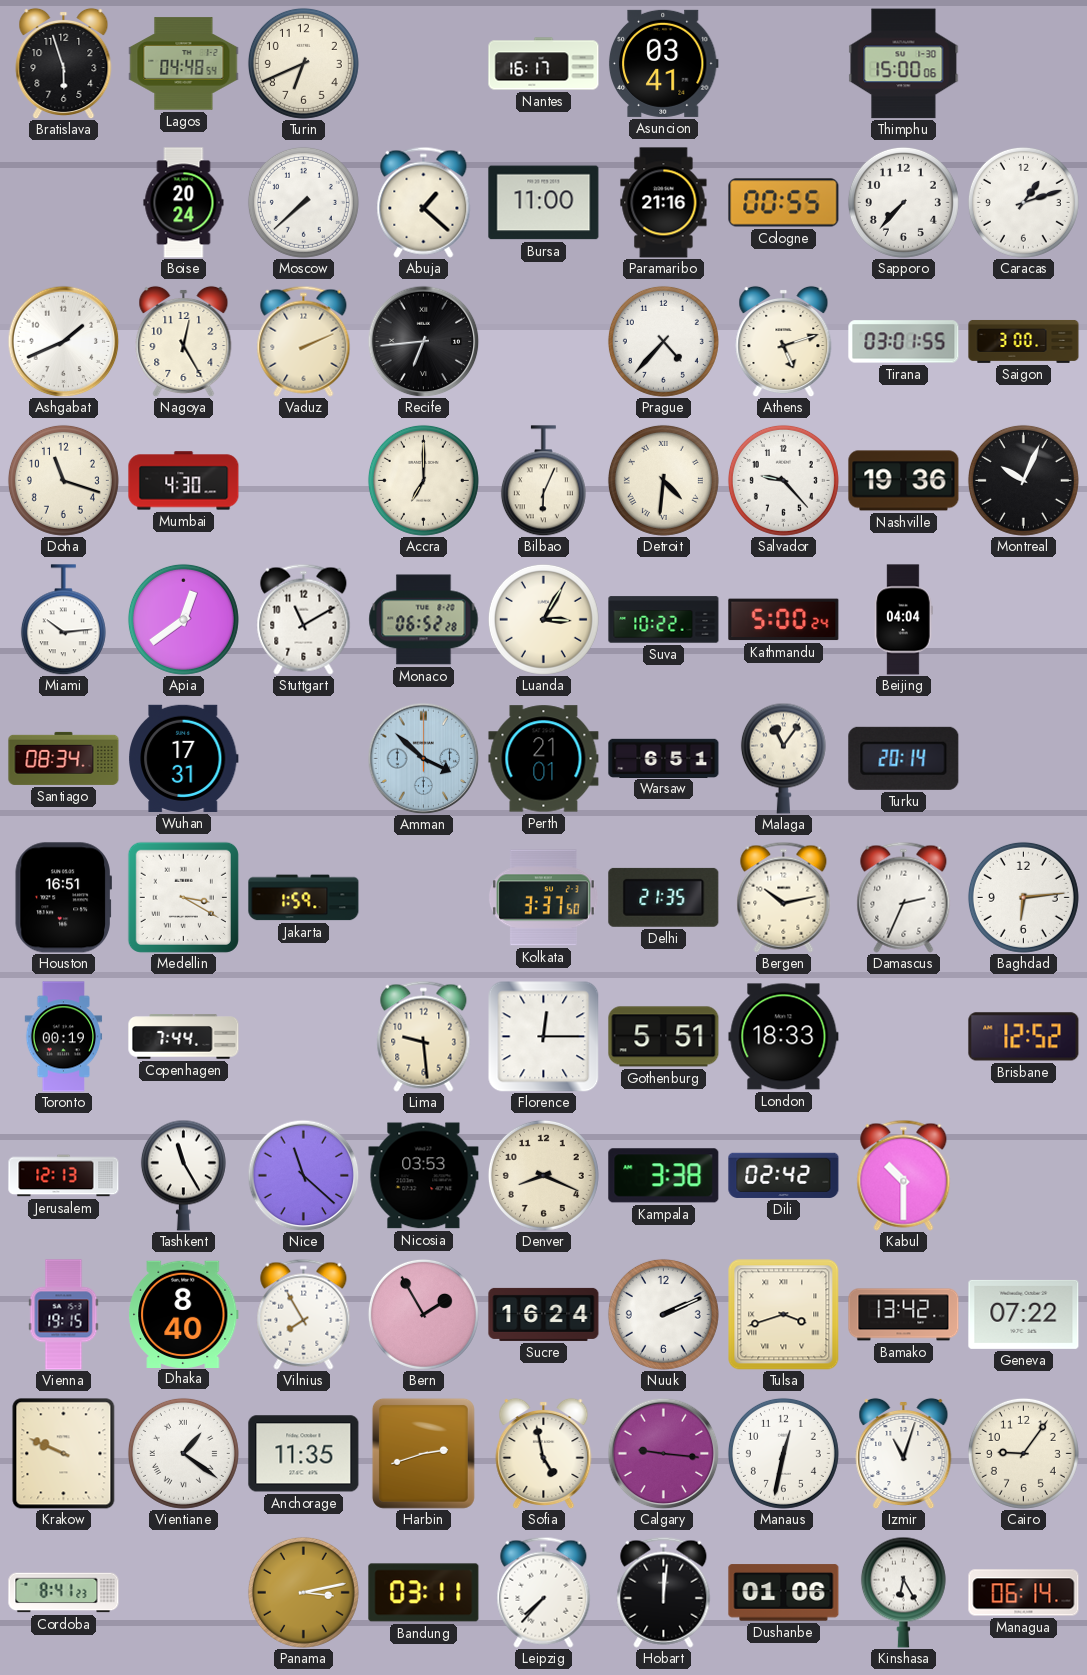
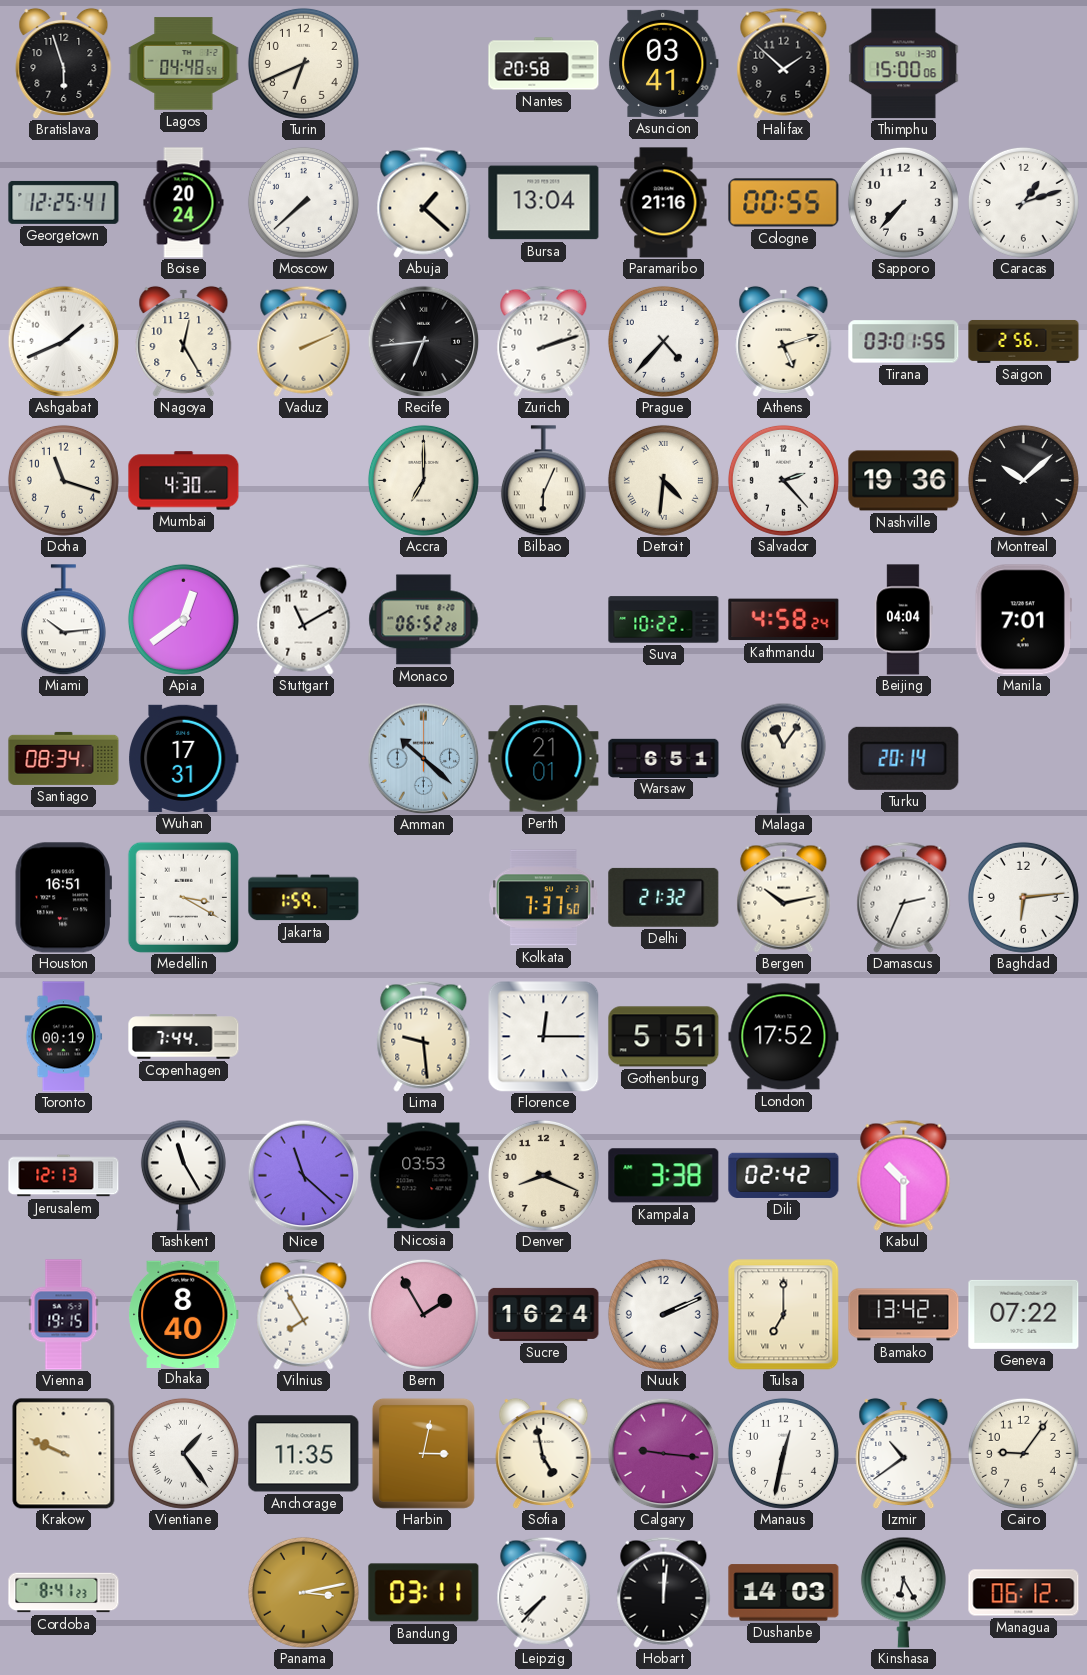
Nantes: 16:17 -> 20:58 (544, 64)
Halifax: none -> 1:52 (784, 63)
Georgetown: none -> 12:25 (64, 202)
Bursa: 11:00 -> 13:04 (544, 203)
Zurich: none -> 2:12 (544, 341)
Saigon: 3:00 -> 2:56 (1024, 341)
Salvador: 9:23 -> 2:23 (783, 480)
Montreal: 10:04 -> 10:08 (1023, 480)
Luanda: 3:05 -> none (543, 619)
Kathmandu: 5:00 -> 4:58 (784, 620)
Manila: none -> 7:01 (1023, 620)
Amman: 3:52 -> 10:22 (423, 758)
Kolkata: 3:37 -> 7:37 (543, 898)
Delhi: 21:35 -> 21:32 (664, 897)
London: 18:33 -> 17:52 (784, 1037)
Brisbane: 12:52 -> none (1024, 1037)
Tulsa: 3:42 -> 7:00 (783, 1314)
Vientiane: 1:21 -> 1:24 (183, 1453)
Harbin: 2:42 -> 3:02 (423, 1453)
Izmir: 11:03 -> 10:39 (904, 1453)
Dushanbe: 01:06 -> 14:03 (784, 1593)
Managua: 06:14 -> 06:12 (1024, 1593)
